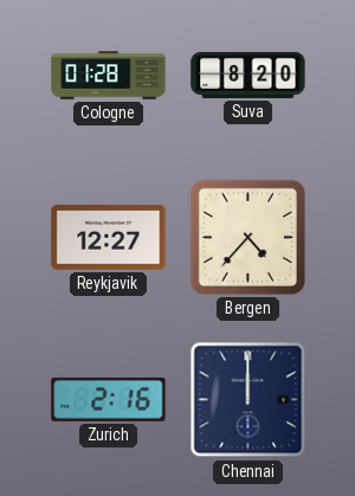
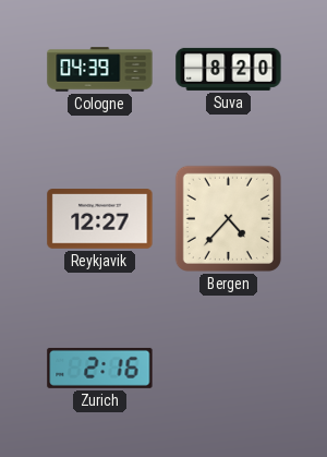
Cologne: 01:28 -> 04:39 (100, 70)
Chennai: 12:00 -> none (248, 400)
